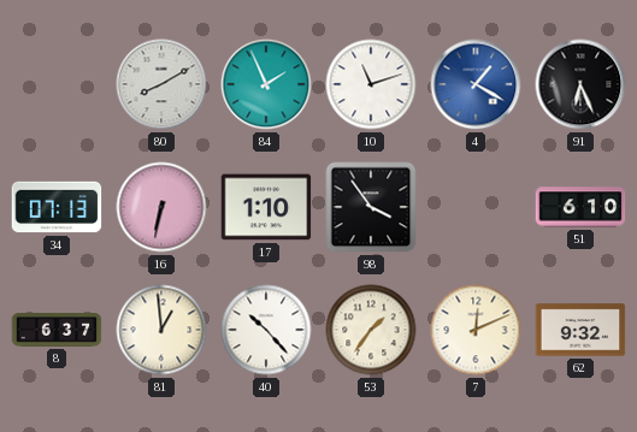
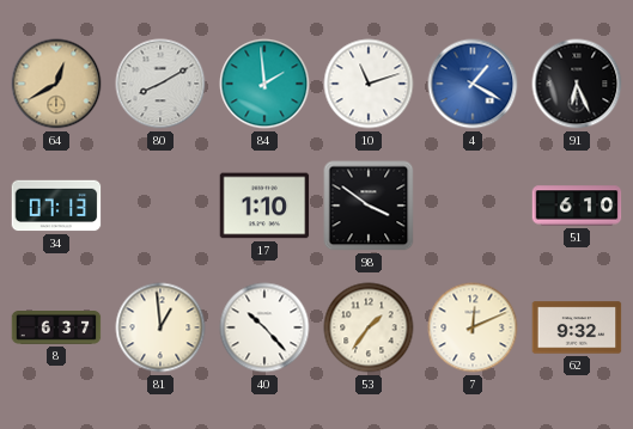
64: none -> 12:40 (56, 84)
84: 1:56 -> 1:59 (264, 84)
16: 6:32 -> none (161, 207)
98: 3:54 -> 3:51 (369, 206)
